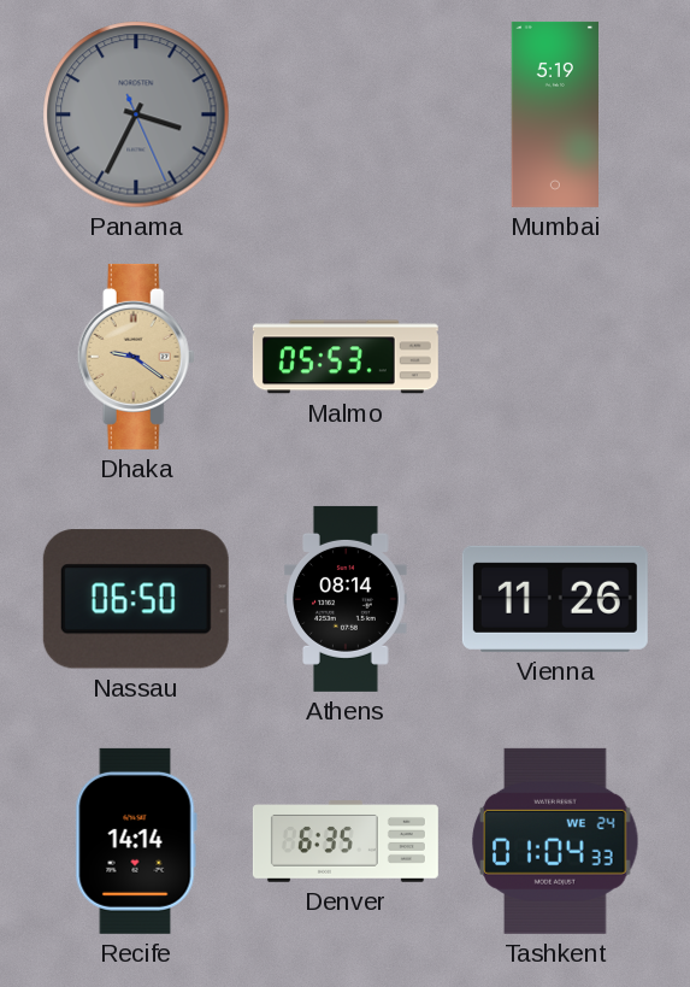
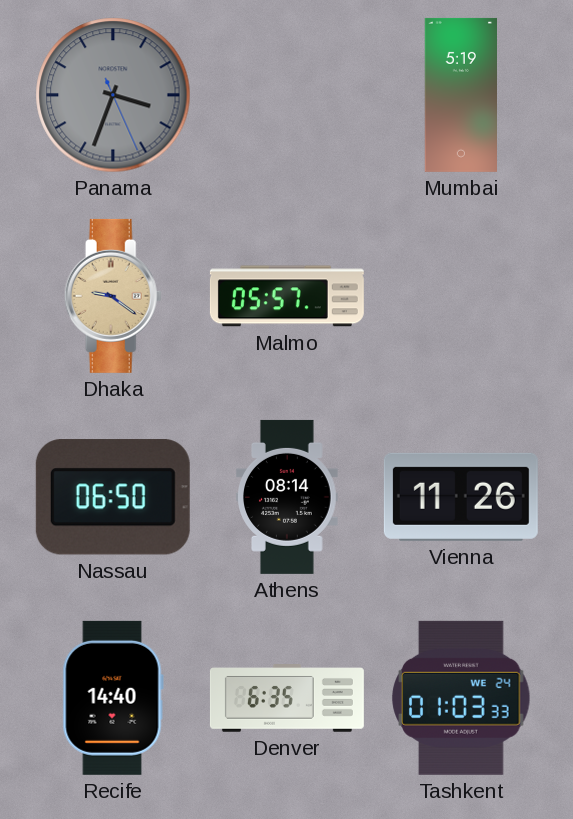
Panama: 3:34 -> 3:33 (113, 95)
Malmo: 05:53 -> 05:57 (287, 296)
Recife: 14:14 -> 14:40 (113, 698)
Tashkent: 01:04 -> 01:03 (461, 698)
